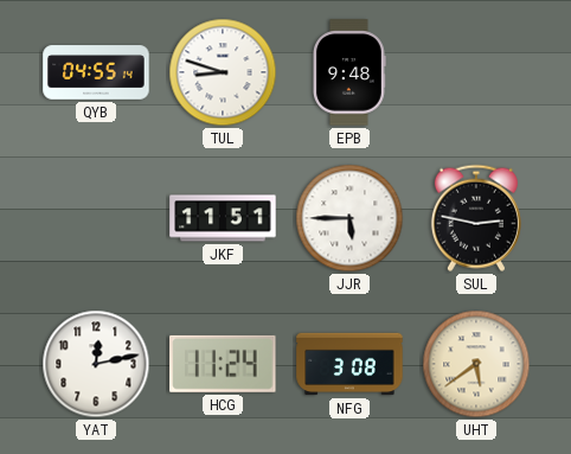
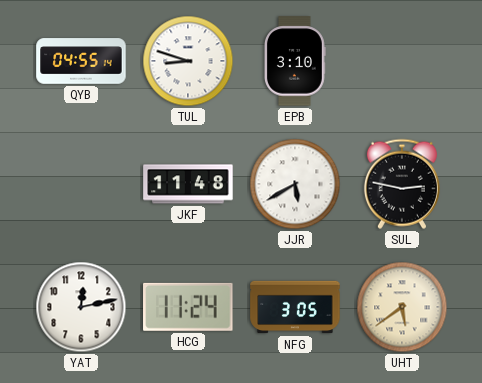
EPB: 9:48 -> 3:10 (295, 61)
JKF: 11:51 -> 11:48 (188, 184)
JJR: 5:45 -> 5:40 (295, 184)
NFG: 3:08 -> 3:05 (295, 307)
